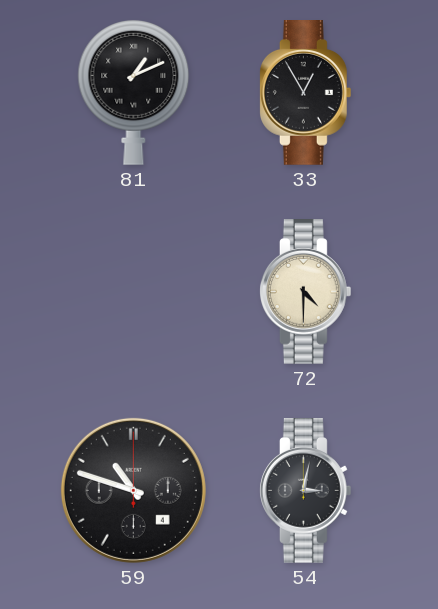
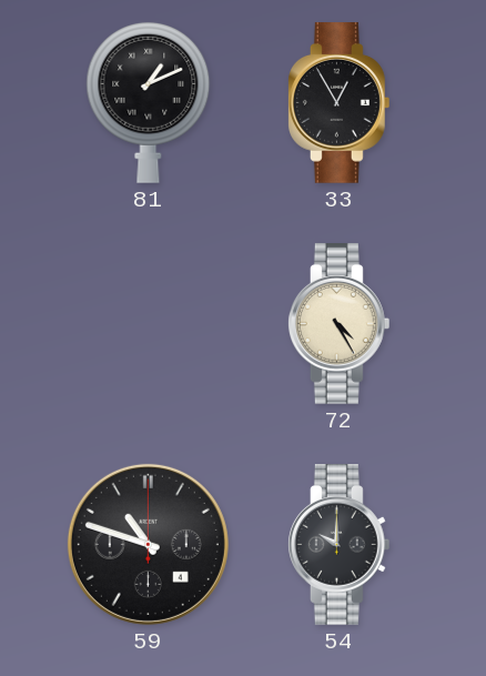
72: 4:30 -> 4:25 (338, 324)
54: 3:02 -> 10:00 (338, 545)
